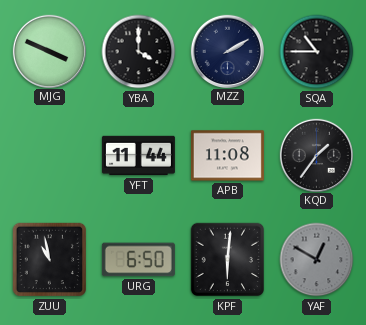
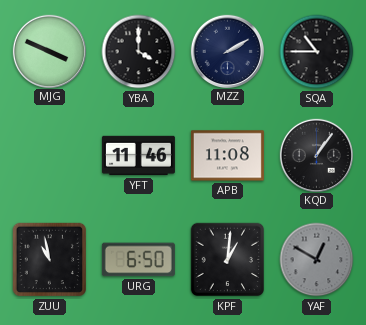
YFT: 11:44 -> 11:46 (138, 156)
KQD: 1:36 -> 1:06 (316, 155)
KPF: 6:01 -> 1:01 (228, 260)
